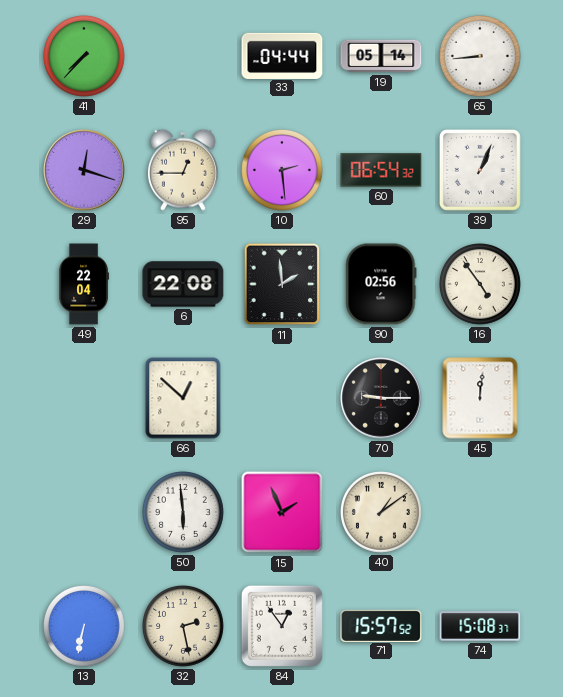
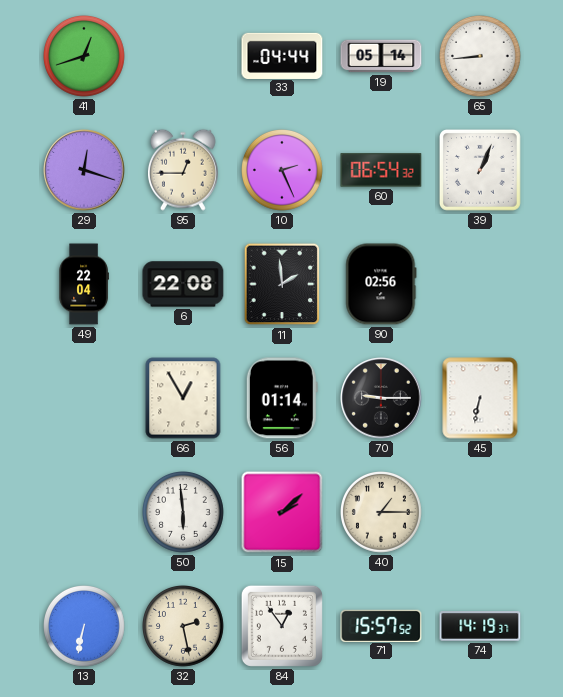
41: 7:37 -> 12:42 (85, 57)
10: 2:29 -> 2:26 (283, 171)
16: 4:54 -> none (481, 285)
66: 12:52 -> 12:55 (183, 398)
56: none -> 01:14 (282, 398)
45: 12:01 -> 6:32 (480, 398)
15: 1:56 -> 2:08 (282, 512)
40: 1:09 -> 1:15 (382, 513)
74: 15:08 -> 14:19 (480, 626)
